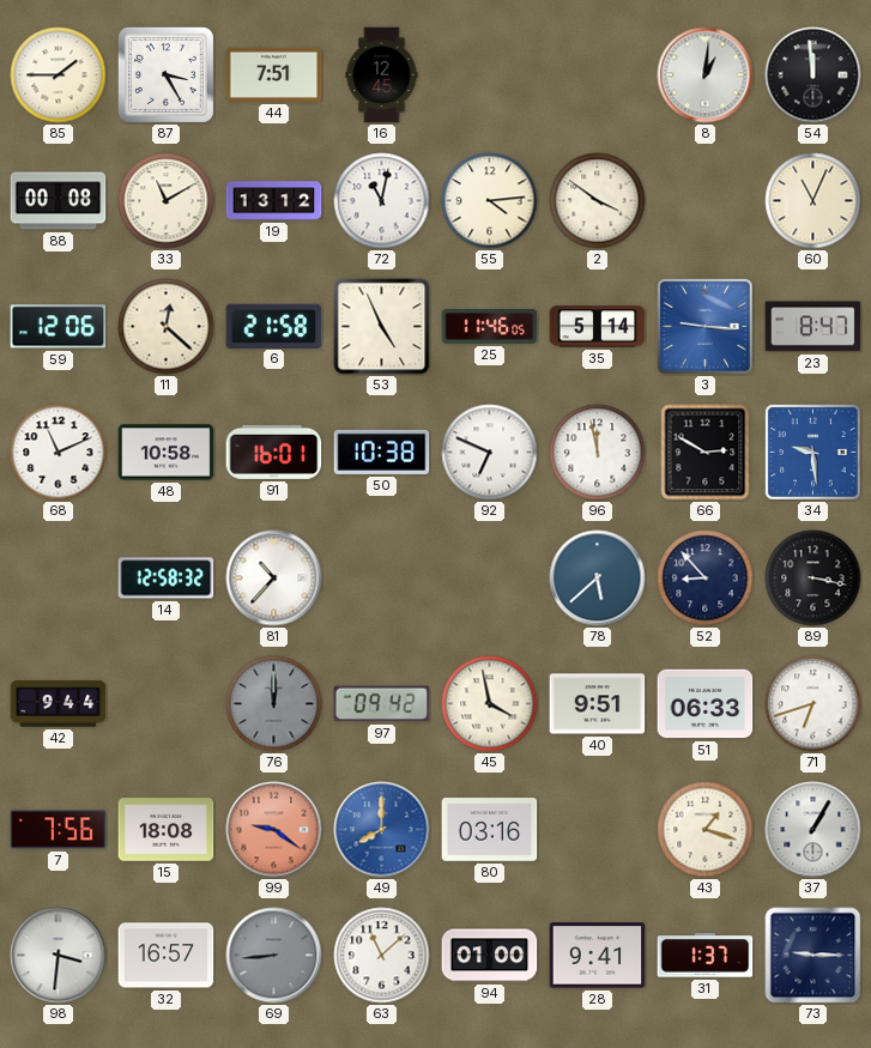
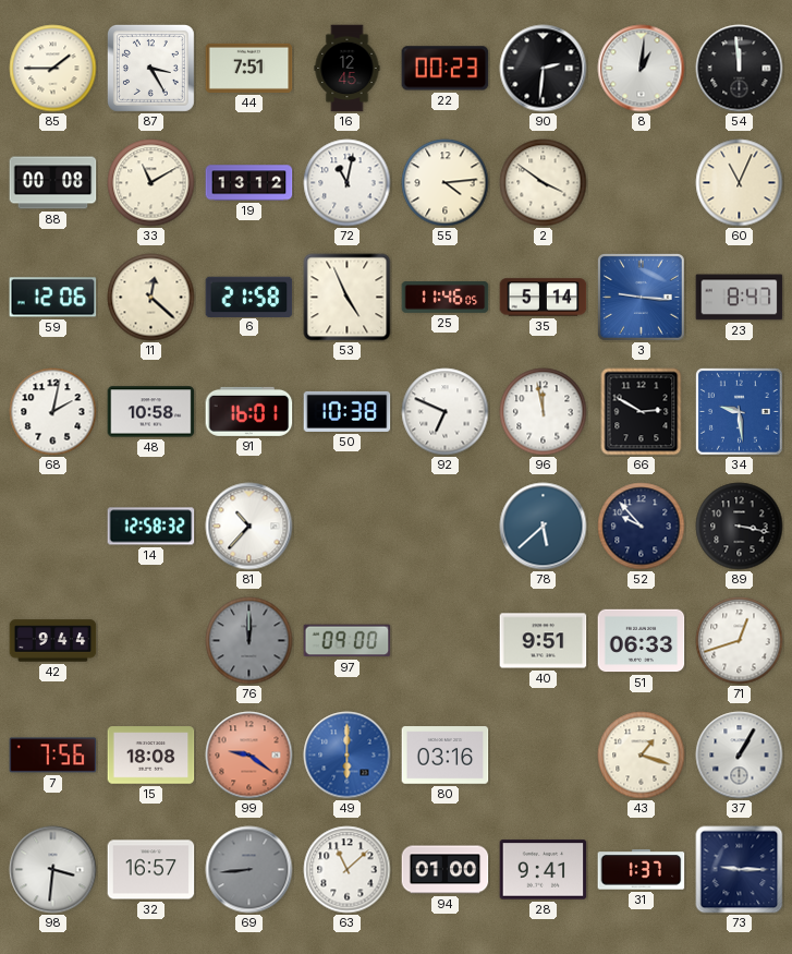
22: none -> 00:23 (446, 69)
90: none -> 2:31 (544, 69)
68: 11:11 -> 2:02 (53, 412)
52: 8:53 -> 9:53 (642, 527)
97: 09:42 -> 09:00 (348, 641)
45: 3:58 -> none (490, 704)
71: 6:42 -> 12:42 (740, 641)
49: 8:00 -> 6:00 (348, 756)
